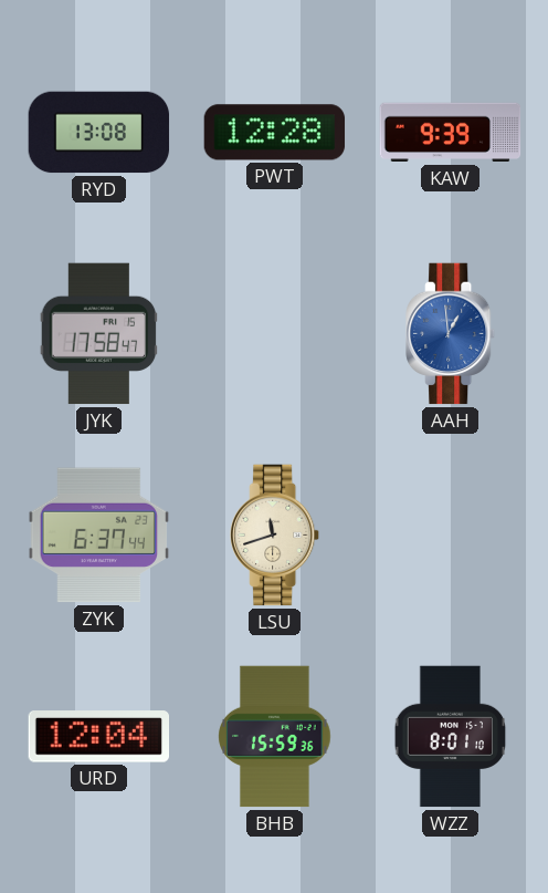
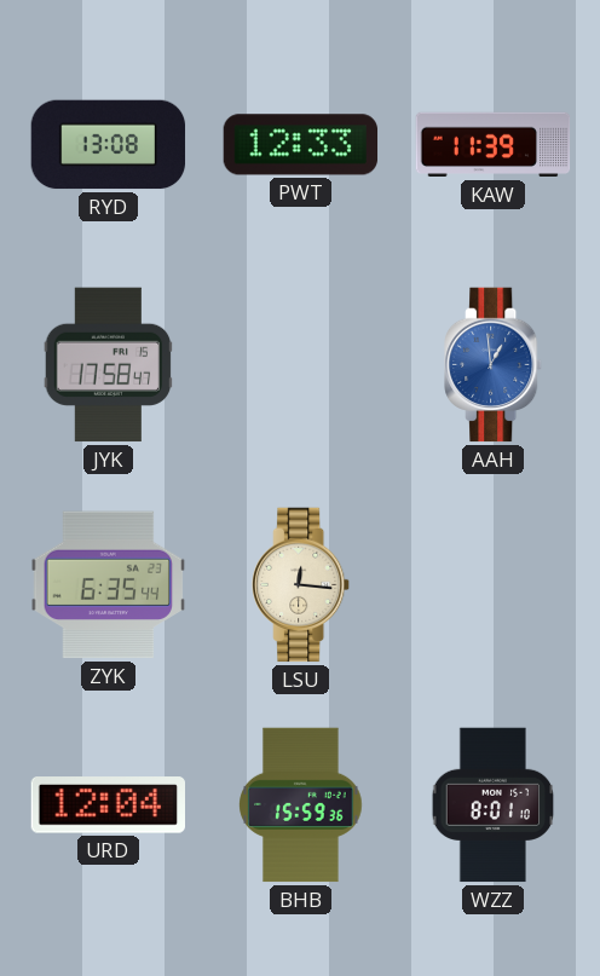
PWT: 12:28 -> 12:33 (301, 145)
KAW: 9:39 -> 11:39 (494, 145)
ZYK: 6:37 -> 6:35 (109, 585)
LSU: 11:42 -> 12:16 (301, 585)
